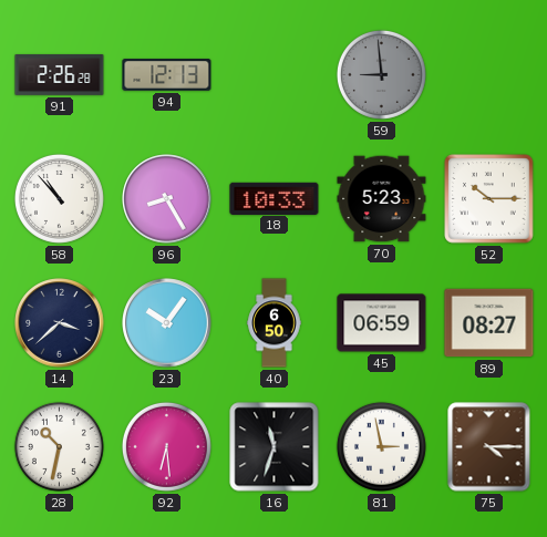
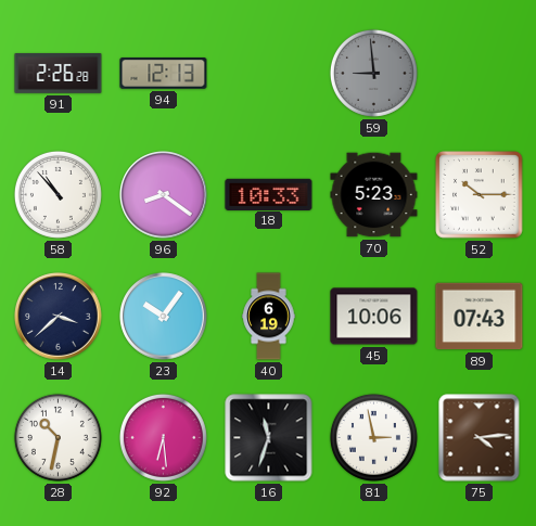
96: 8:25 -> 8:21 (164, 195)
40: 6:50 -> 6:19 (269, 317)
45: 06:59 -> 10:06 (374, 317)
89: 08:27 -> 07:43 (480, 317)
75: 4:15 -> 4:14 (480, 438)
